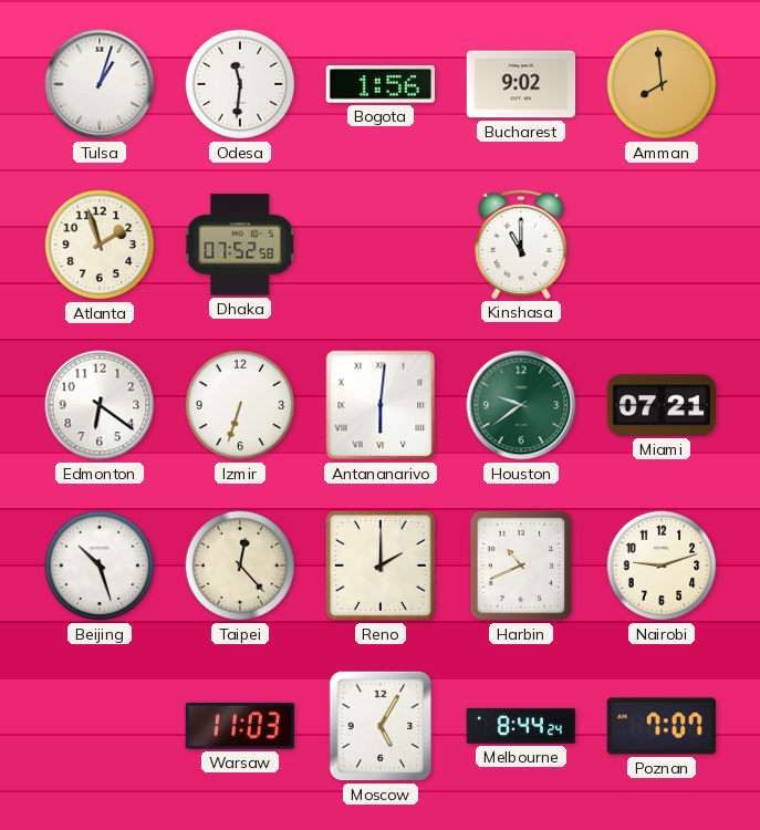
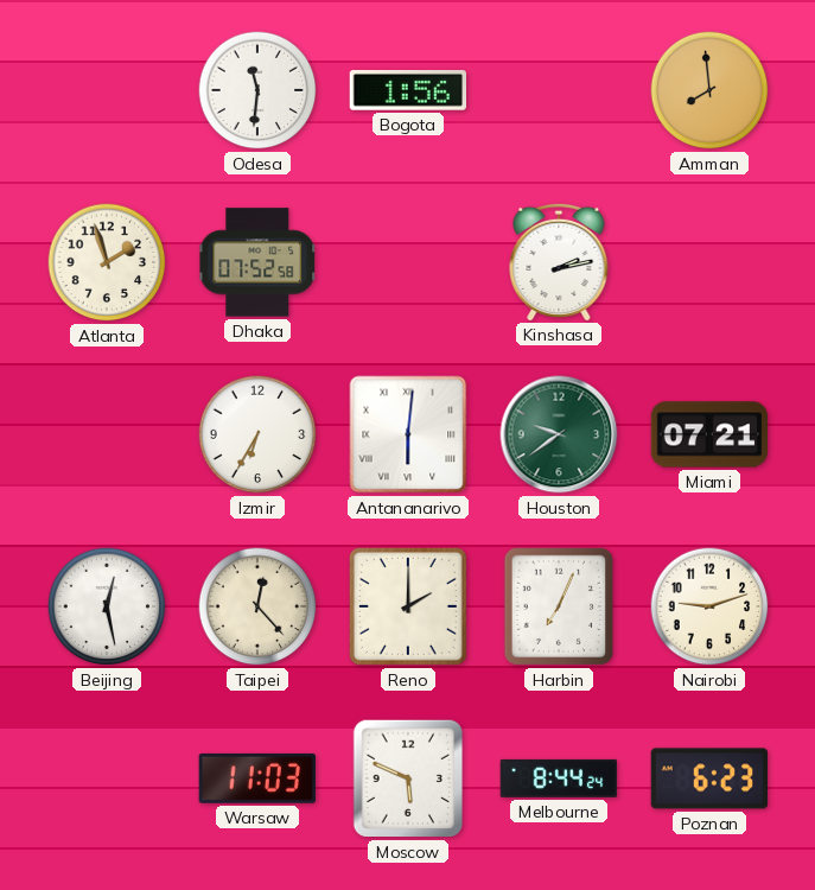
Tulsa: 1:03 -> none (100, 84)
Bucharest: 9:02 -> none (521, 84)
Kinshasa: 11:00 -> 2:13 (559, 261)
Edmonton: 6:21 -> none (100, 405)
Izmir: 6:33 -> 6:35 (257, 434)
Beijing: 10:27 -> 12:28 (107, 606)
Harbin: 10:41 -> 7:04 (559, 606)
Moscow: 5:05 -> 5:49 (408, 778)
Poznan: 7:07 -> 6:23 (709, 778)
